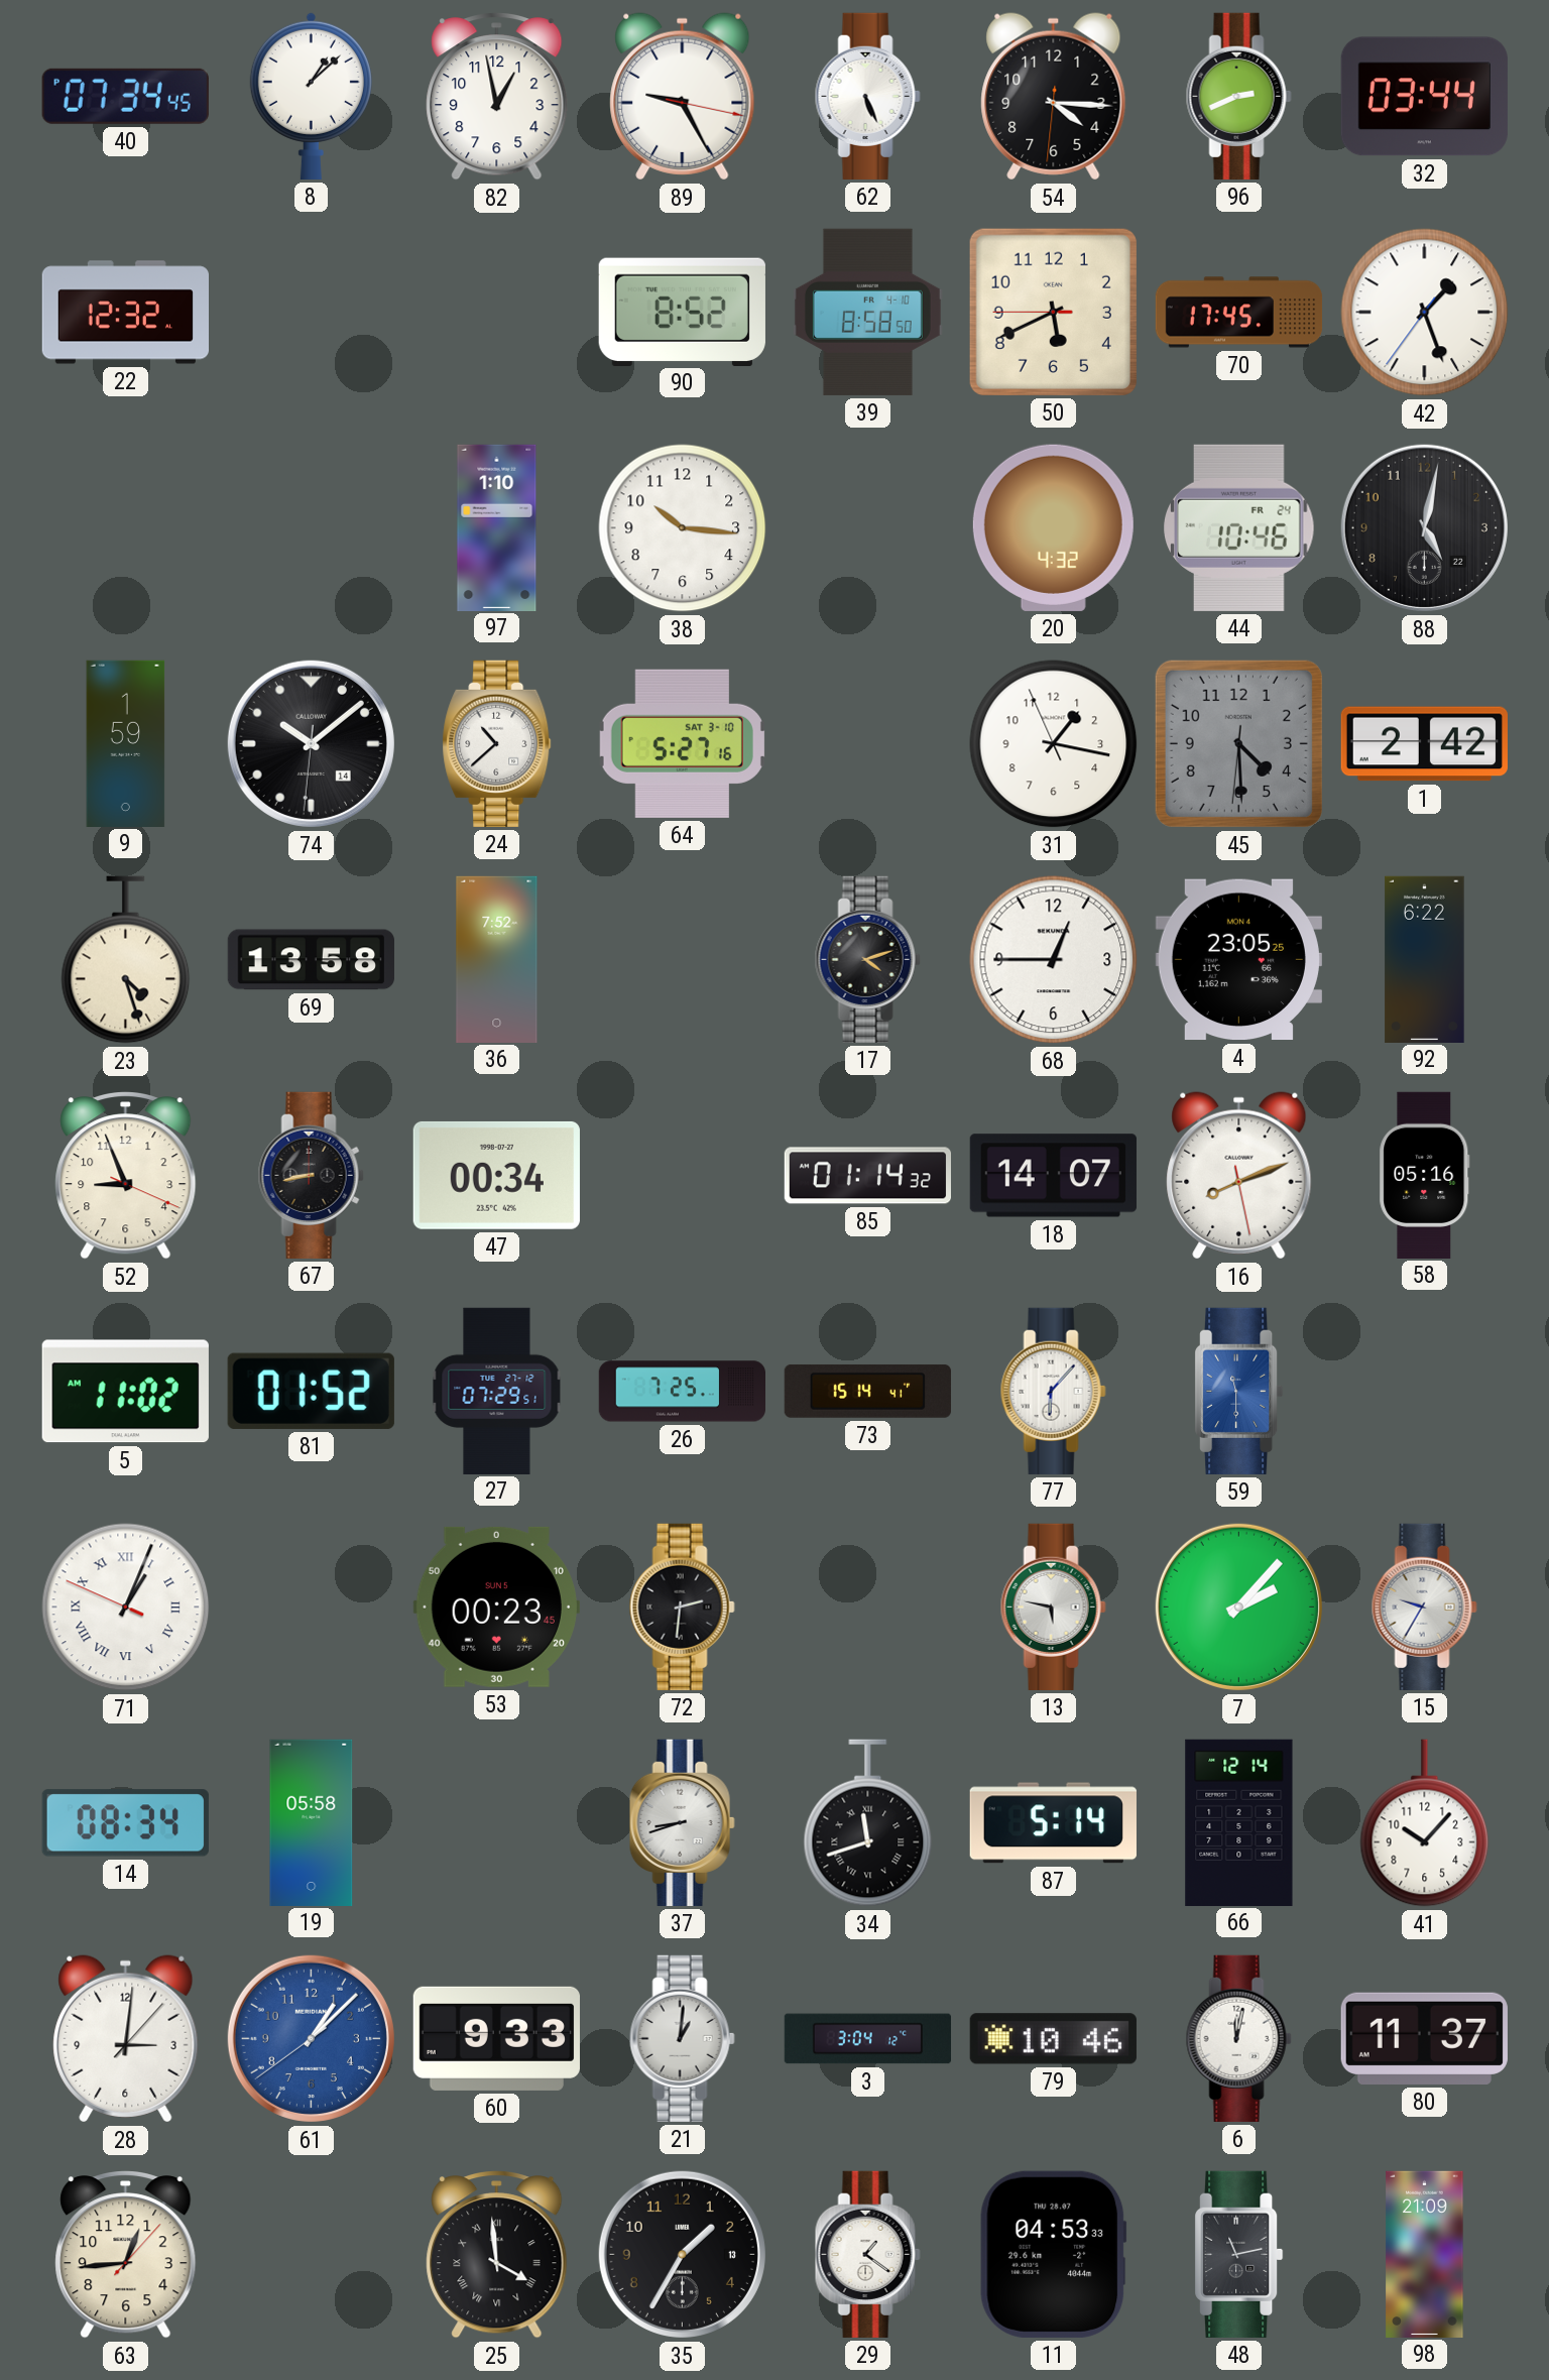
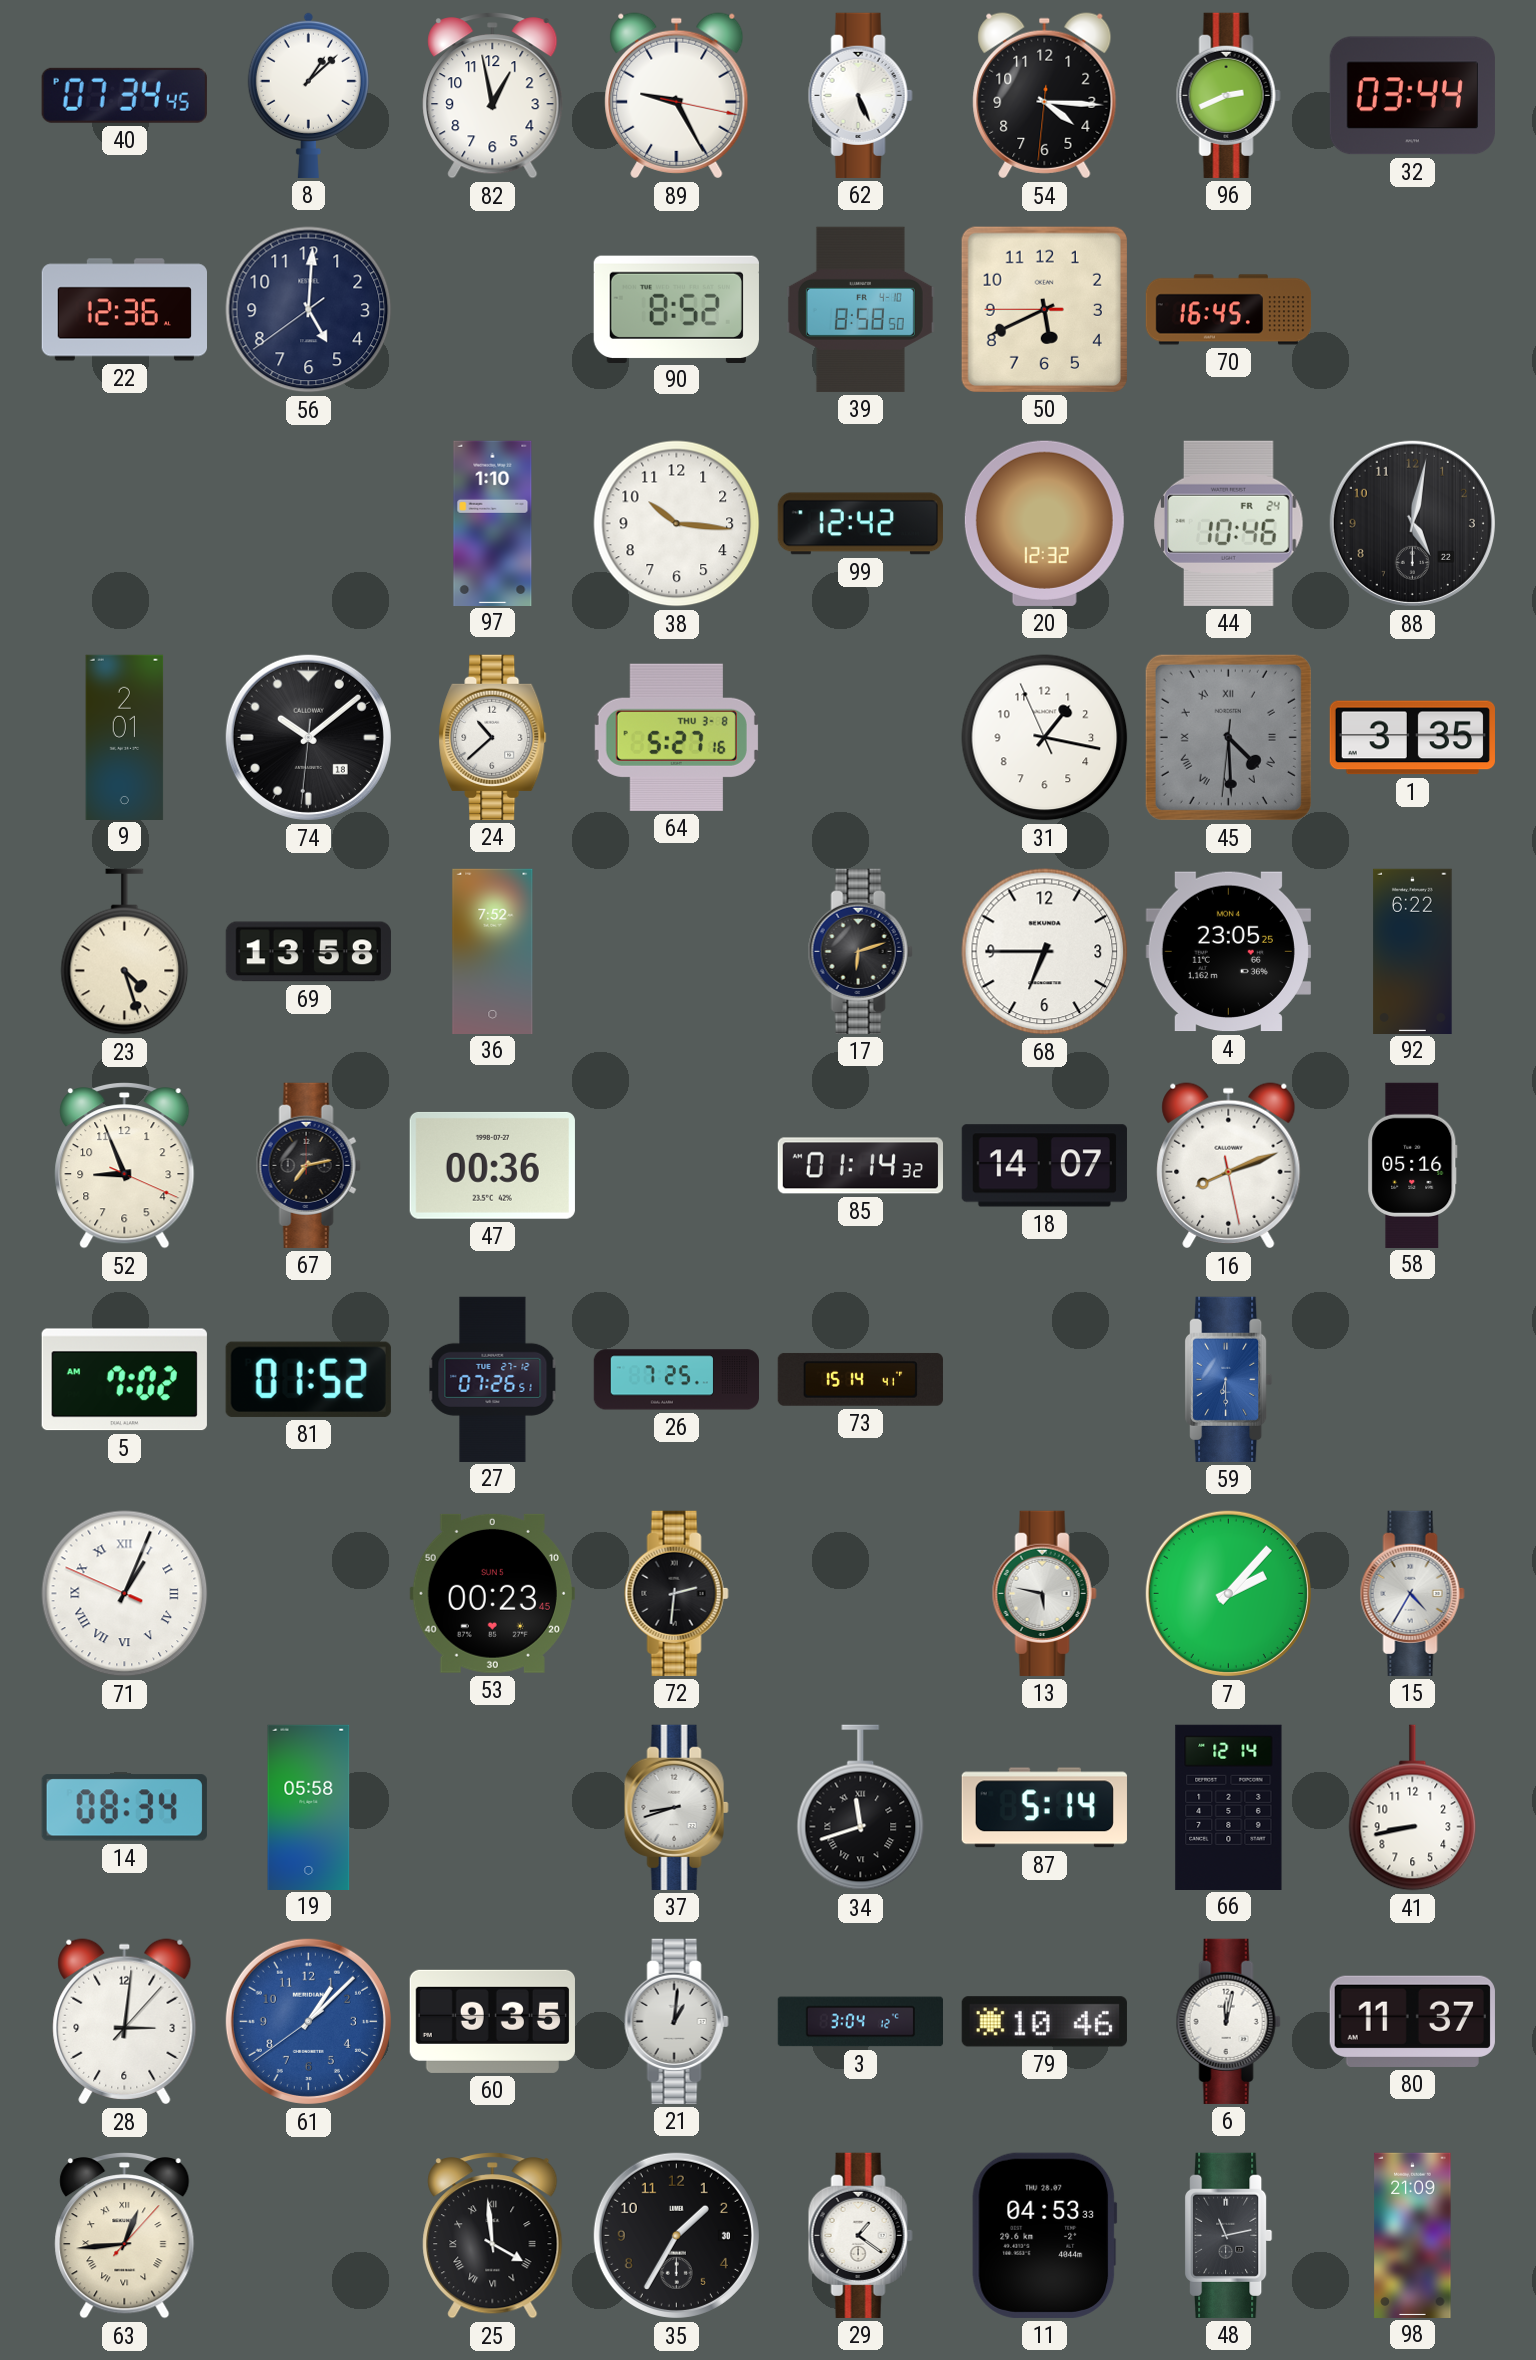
22: 12:32 -> 12:36 (124, 310)
56: none -> 5:00 (309, 310)
70: 17:45 -> 16:45 (1229, 310)
42: 1:26 -> none (1425, 313)
99: none -> 12:42 (860, 524)
20: 4:32 -> 12:32 (1044, 523)
9: 1:59 -> 2:01 (125, 737)
74 date: 14 -> 18 (308, 737)
64 date: SAT 3-10 -> THU 3-8 (676, 737)
45 numerals: Arabic -> Roman (1228, 737)
1: 2:42 -> 3:35 (1412, 738)
17: 4:12 -> 6:12 (860, 951)
68: 12:45 -> 6:45 (1045, 952)
67: 8:43 -> 7:13 (308, 1165)
47: 00:34 -> 00:36 (492, 1165)
5: 11:02 -> 7:02 (124, 1380)
27: 07:29 -> 07:26 (493, 1379)
77: 6:07 -> none (1053, 1391)
59: 11:30 -> 6:30 (1229, 1379)
15: 9:35 -> 4:35 (1412, 1593)
41: 10:07 -> 8:43 (1413, 1808)
60: 9:33 -> 9:35 (492, 2021)
63 numerals: Arabic -> Roman (125, 2236)
35 date: 13 -> 30 (676, 2235)
